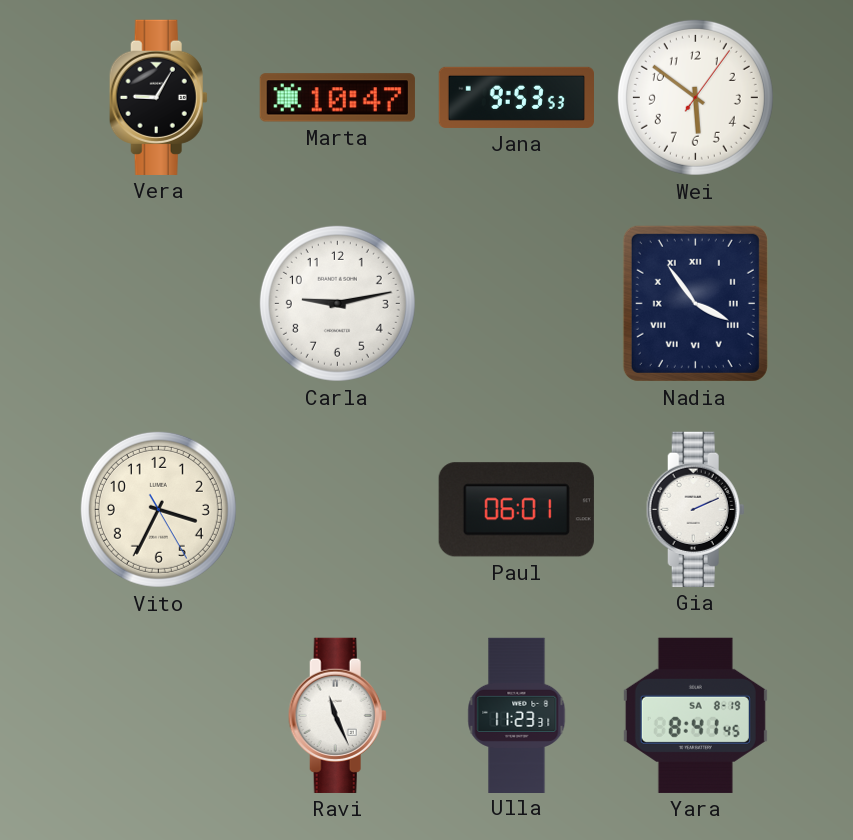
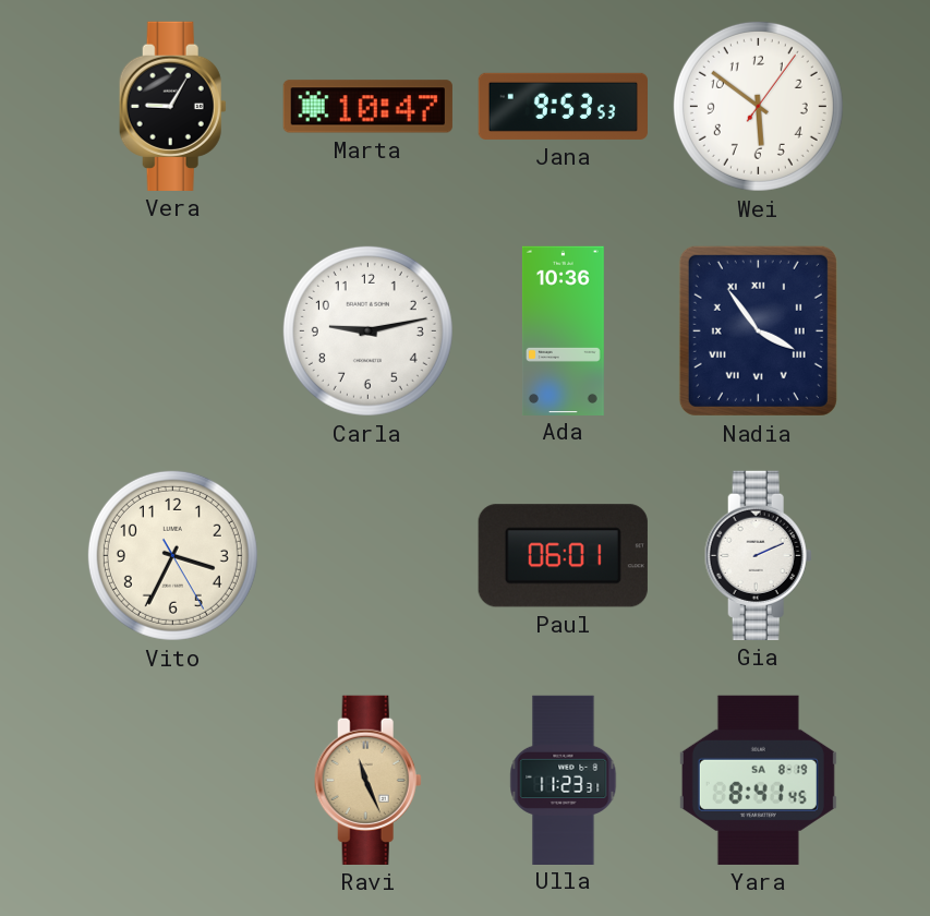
Ada: none -> 10:36 (563, 330)
Ravi dial: white -> champagne (367, 780)
